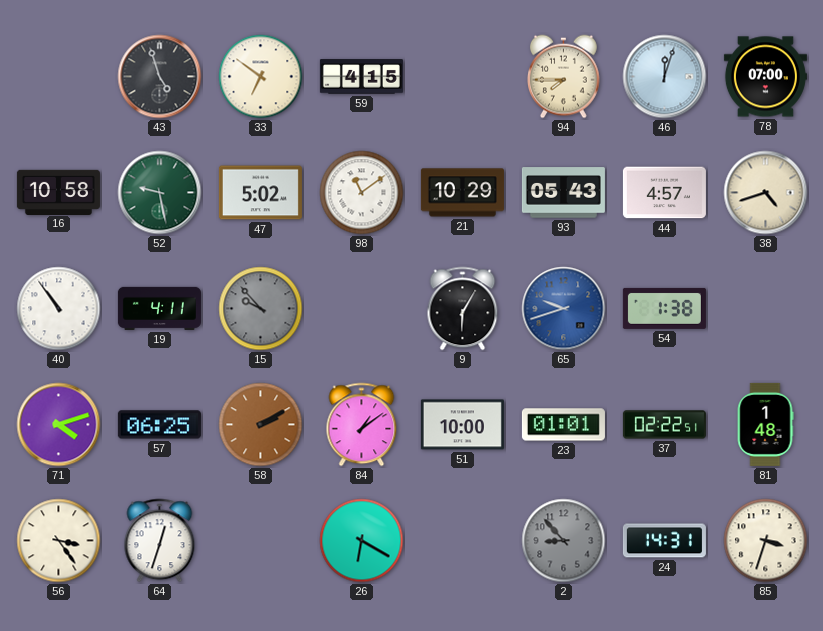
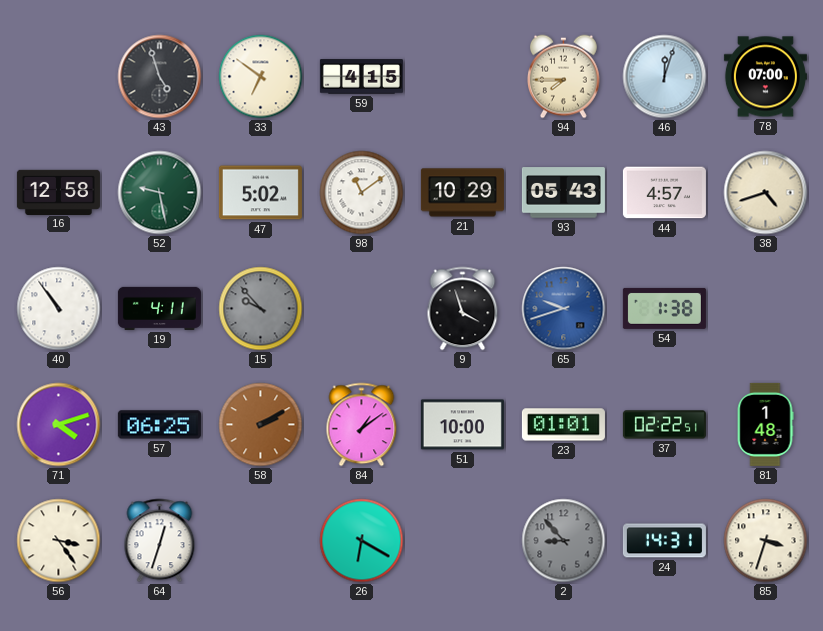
16: 10:58 -> 12:58 (58, 192)
9: 6:05 -> 3:57 (463, 309)
